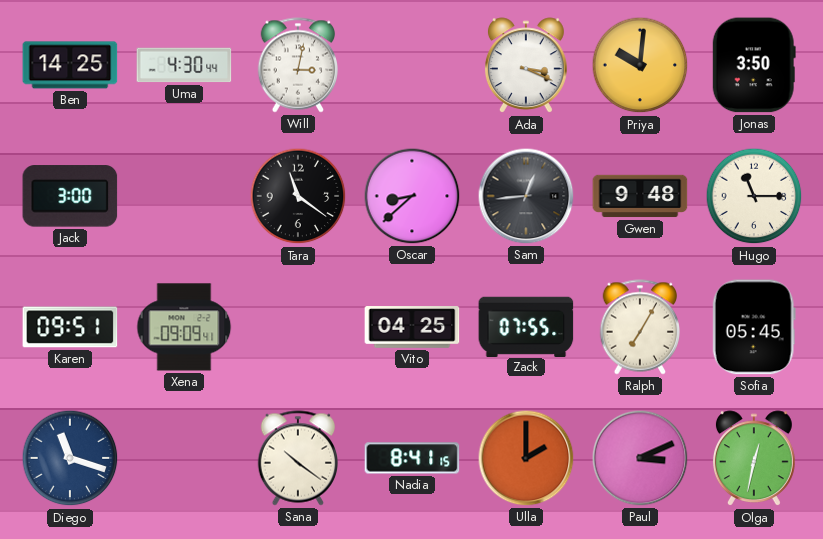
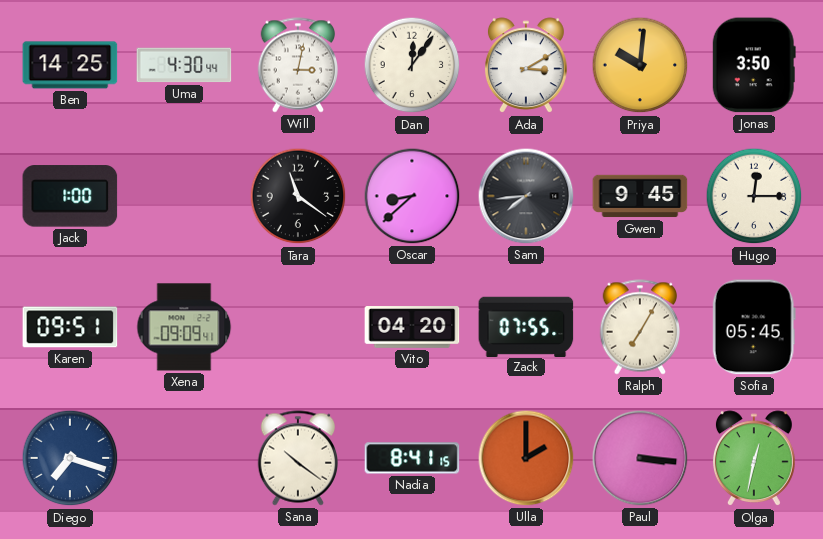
Dan: none -> 12:06 (412, 65)
Ada: 3:19 -> 3:10 (526, 66)
Jack: 3:00 -> 1:00 (70, 196)
Sam: 12:44 -> 7:44 (526, 196)
Gwen: 9:48 -> 9:45 (640, 196)
Hugo: 11:15 -> 12:15 (754, 196)
Vito: 04:25 -> 04:20 (412, 327)
Diego: 11:18 -> 7:18 (70, 458)
Paul: 3:11 -> 3:16 (640, 458)
